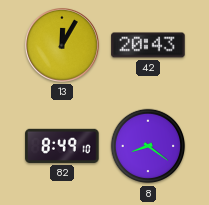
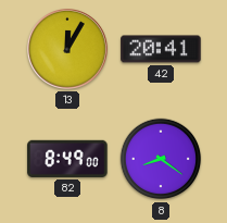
42: 20:43 -> 20:41 (161, 49)
82: 8:49:10 -> 8:49:00 (67, 159)
